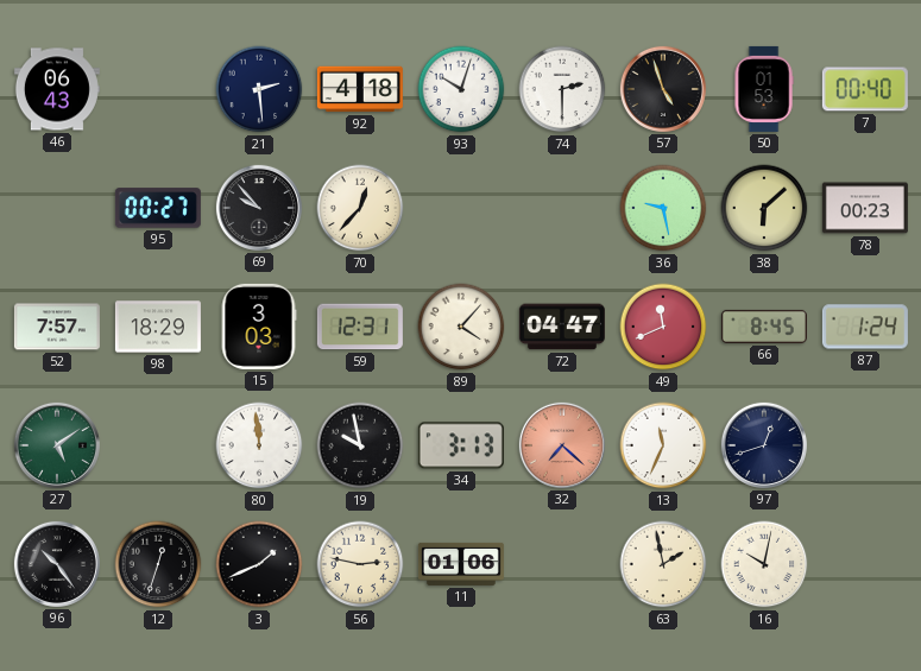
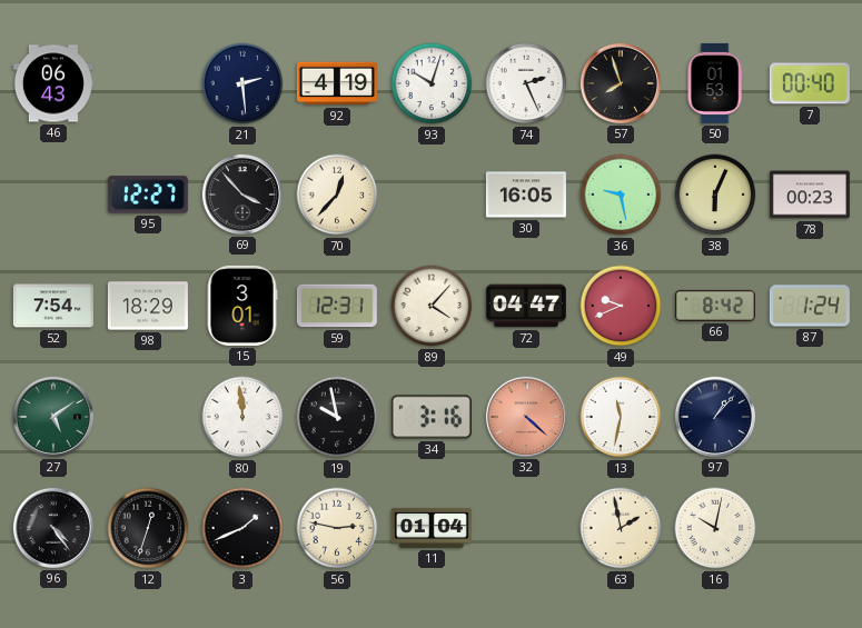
92: 4:18 -> 4:19 (337, 83)
74: 2:30 -> 2:26 (526, 83)
57: 4:57 -> 7:57 (621, 83)
95: 00:27 -> 12:27 (148, 195)
69: 9:53 -> 3:53 (242, 195)
30: none -> 16:05 (526, 195)
38: 6:08 -> 6:04 (715, 195)
52: 7:57 -> 7:54 (53, 306)
15: 3:03 -> 3:01 (242, 306)
49: 11:41 -> 9:41 (621, 306)
66: 8:45 -> 8:42 (715, 306)
34: 3:13 -> 3:16 (432, 417)
32: 7:22 -> 4:22 (526, 417)
13: 11:34 -> 11:32 (621, 417)
97: 12:42 -> 1:07 (715, 417)
96: 10:24 -> 4:24 (53, 528)
11: 01:06 -> 01:04 (432, 528)
